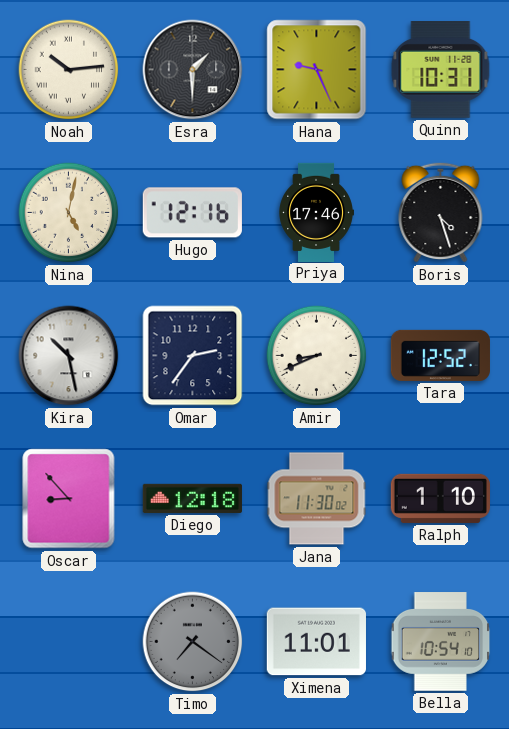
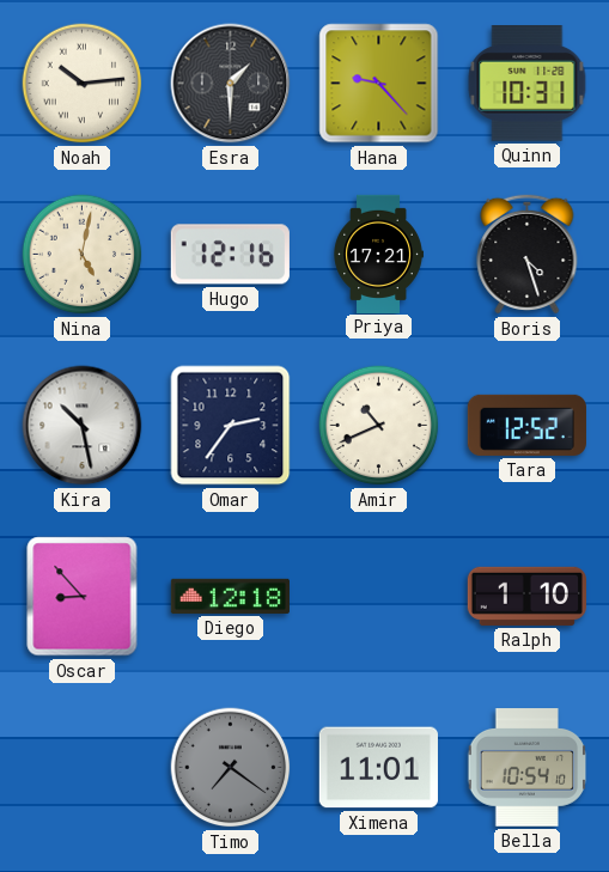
Hana: 9:26 -> 9:23 (379, 84)
Priya: 17:46 -> 17:21 (378, 254)
Amir: 8:41 -> 10:41 (379, 426)
Jana: 11:30 -> none (317, 499)
